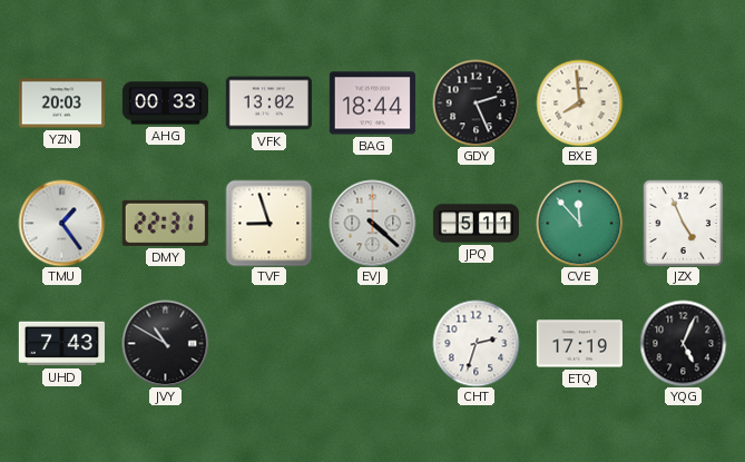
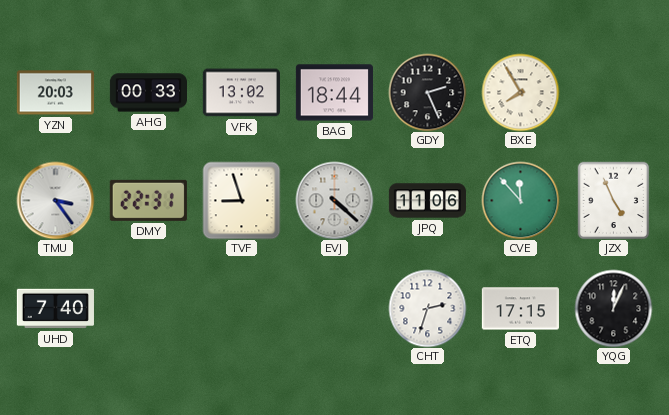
BXE: 7:59 -> 7:55 (520, 92)
TMU: 1:24 -> 3:24 (55, 200)
JPQ: 5:11 -> 11:06 (427, 201)
UHD: 7:43 -> 7:40 (55, 309)
JVY: 10:50 -> none (165, 343)
ETQ: 17:19 -> 17:15 (520, 309)
YQG: 5:04 -> 12:04 (613, 308)
